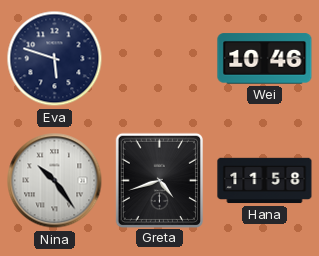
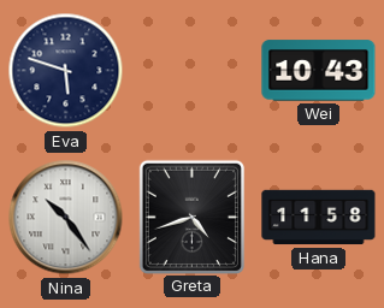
Wei: 10:46 -> 10:43 (319, 71)
